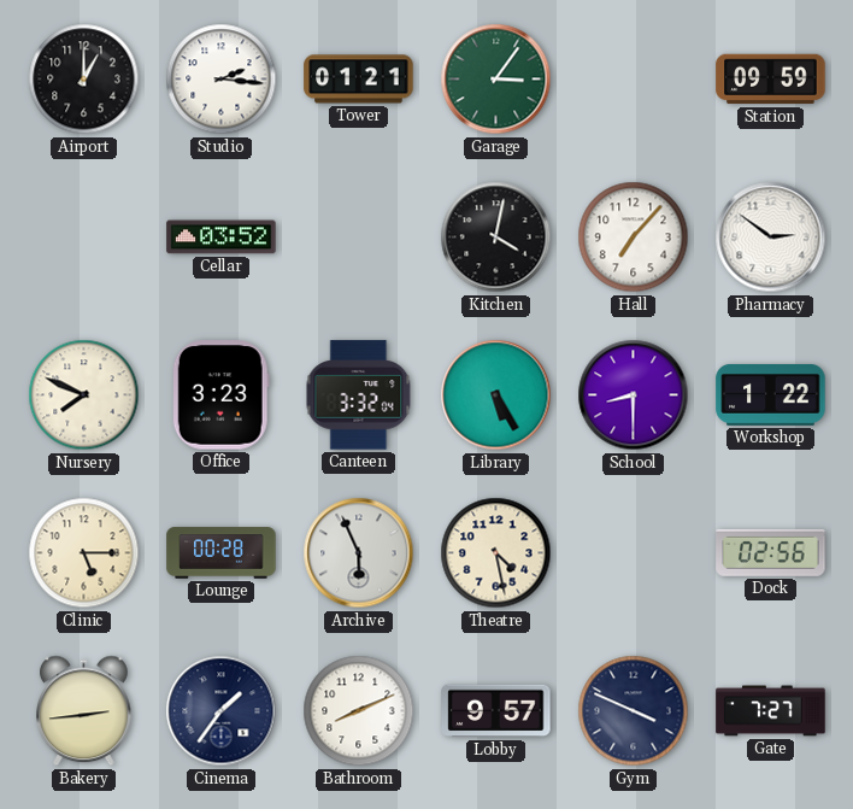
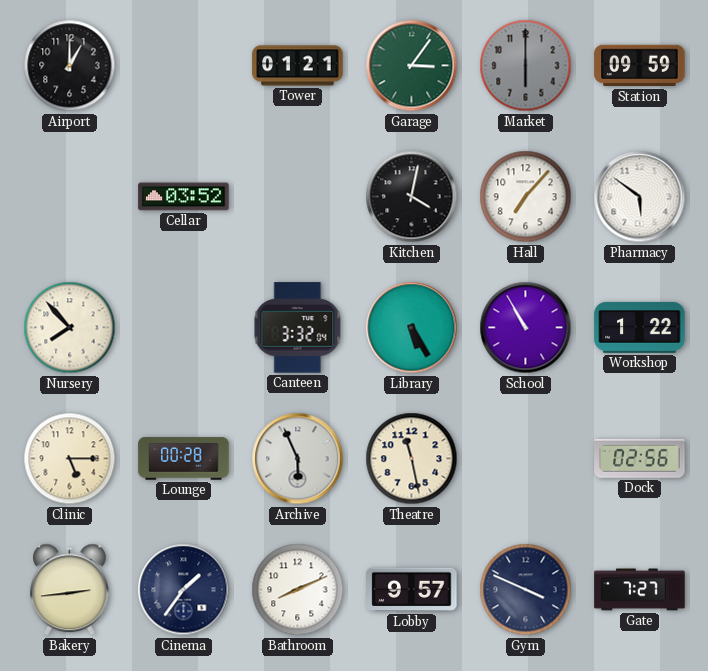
Studio: 2:16 -> none (222, 80)
Market: none -> 6:00 (526, 66)
Pharmacy: 2:51 -> 5:51 (640, 197)
Nursery: 7:49 -> 7:53 (70, 328)
Office: 3:23 -> none (220, 395)
School: 8:30 -> 10:55 (526, 328)
Theatre: 4:28 -> 11:28 (412, 459)
